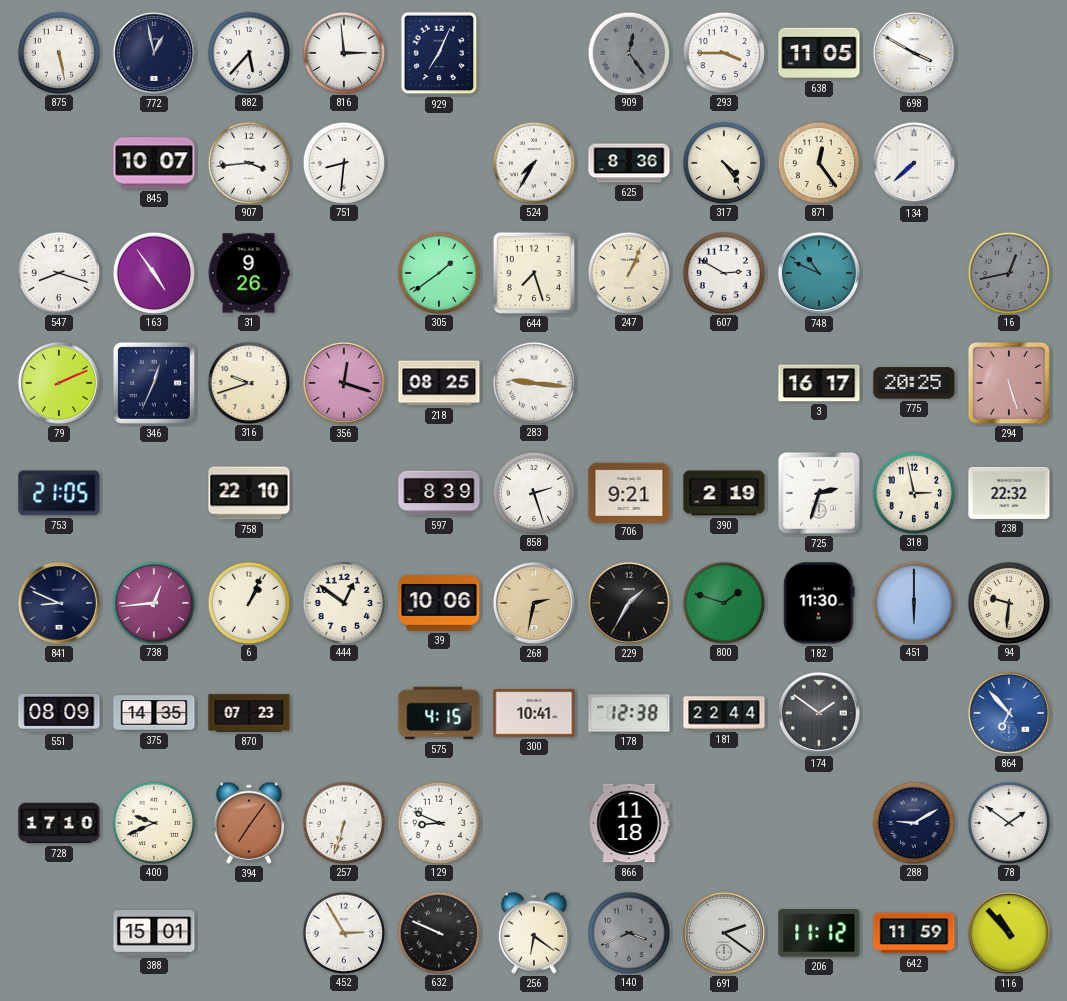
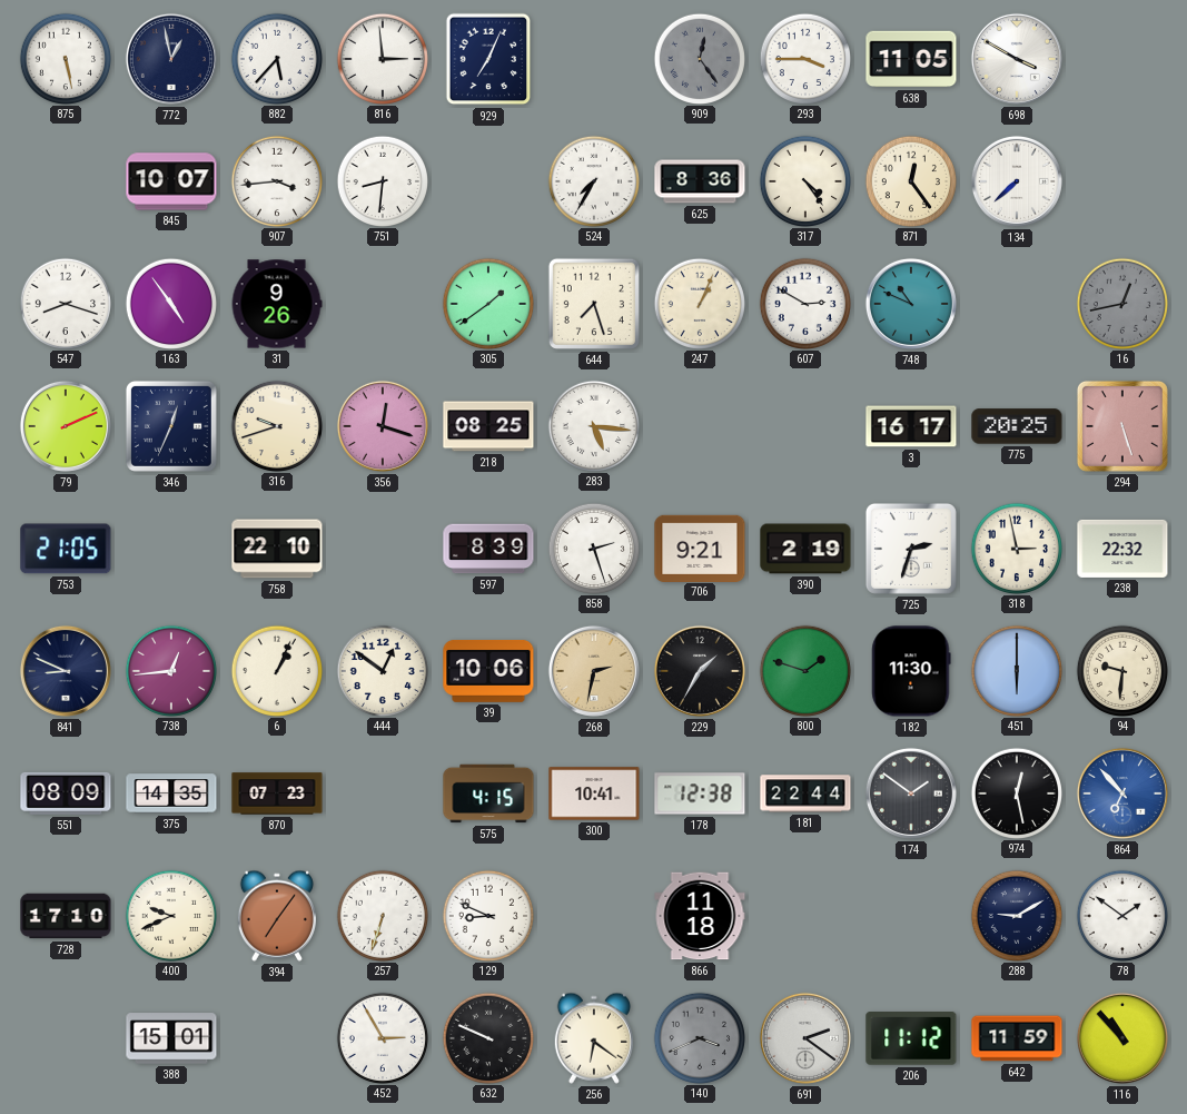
283: 9:16 -> 5:16 (593, 425)
974: none -> 12:28 (1016, 792)
